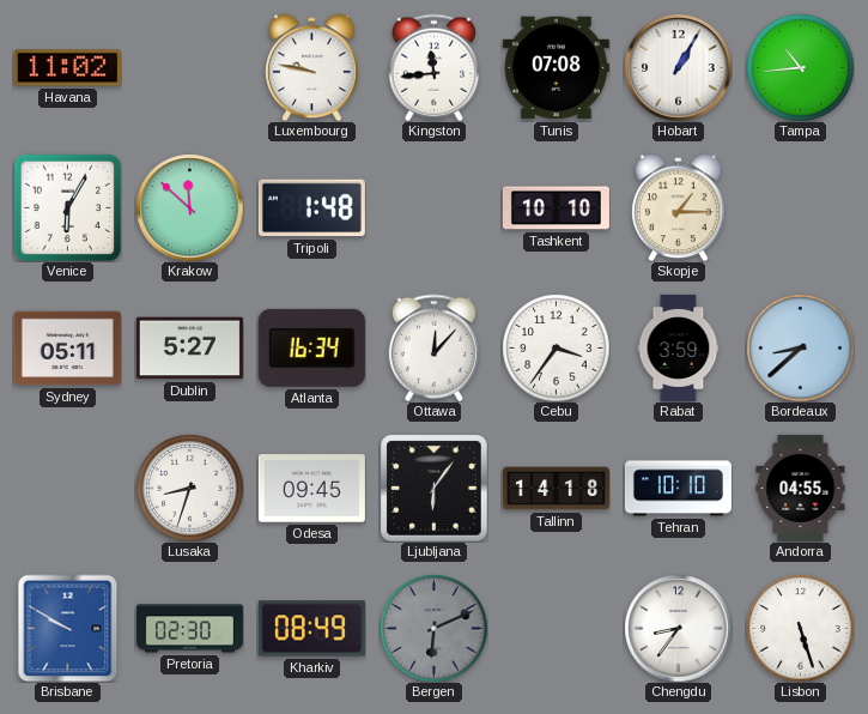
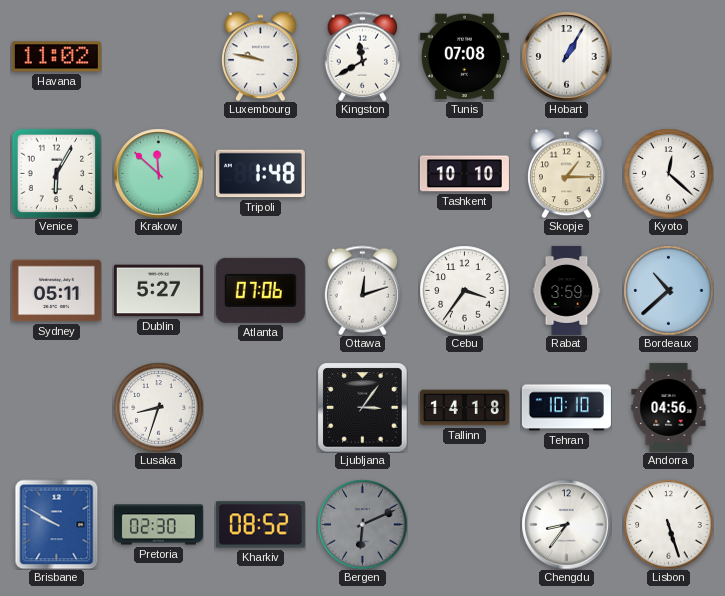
Kingston: 11:44 -> 11:40 (362, 56)
Tampa: 10:44 -> none (800, 67)
Kyoto: none -> 12:22 (668, 173)
Atlanta: 16:34 -> 07:06 (260, 290)
Ottawa: 12:07 -> 12:12 (362, 290)
Bordeaux: 8:38 -> 10:38 (668, 290)
Odesa: 09:45 -> none (311, 489)
Ljubljana: 6:06 -> 3:06 (362, 407)
Andorra: 04:55 -> 04:56 (669, 407)
Kharkiv: 08:49 -> 08:52 (260, 525)
